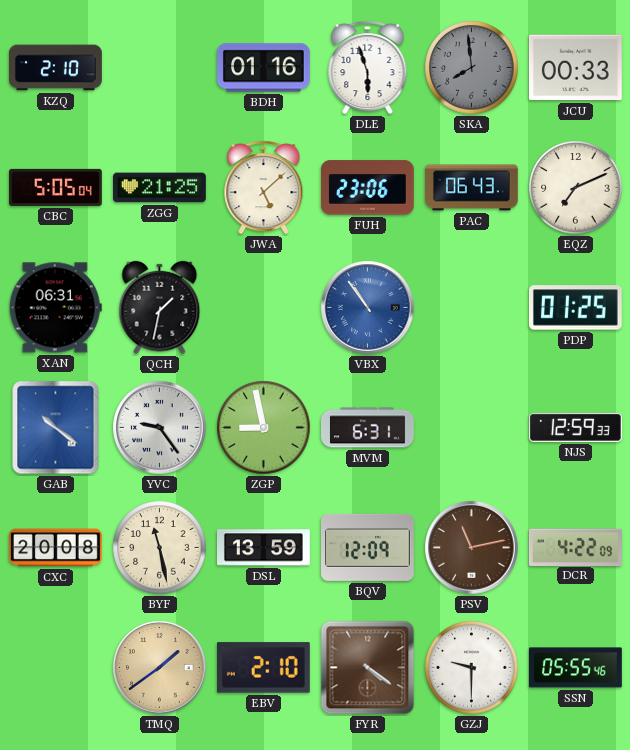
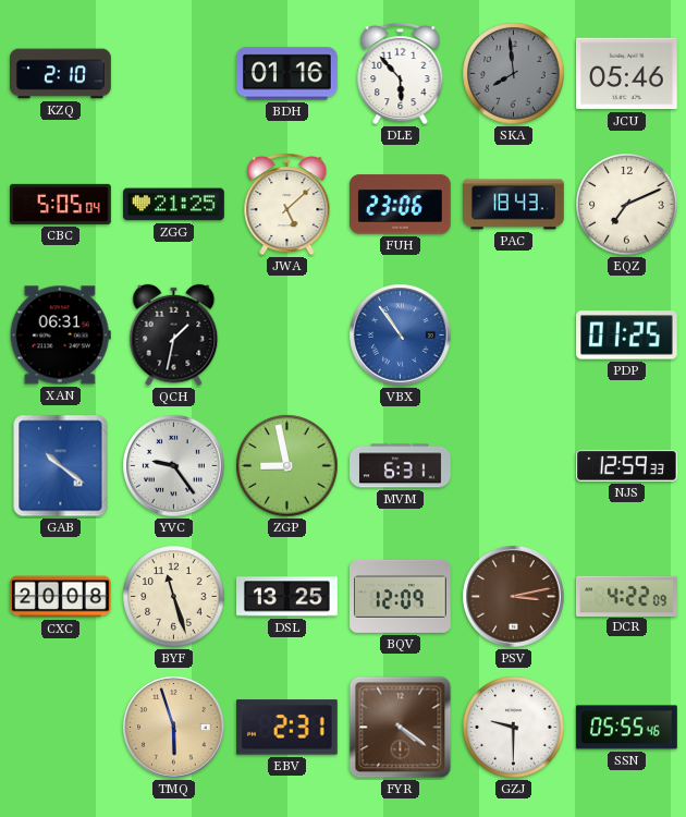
DLE: 5:57 -> 5:53 (401, 74)
JCU: 00:33 -> 05:46 (626, 74)
PAC: 06:43 -> 18:43 (514, 205)
BYF: 11:28 -> 11:27 (174, 597)
DSL: 13:59 -> 13:25 (287, 597)
PSV: 11:13 -> 3:13 (514, 597)
TMQ: 1:39 -> 5:57 (174, 728)
EBV: 2:10 -> 2:31 (286, 728)
